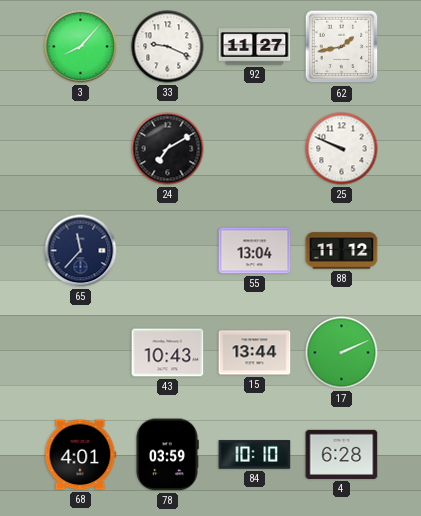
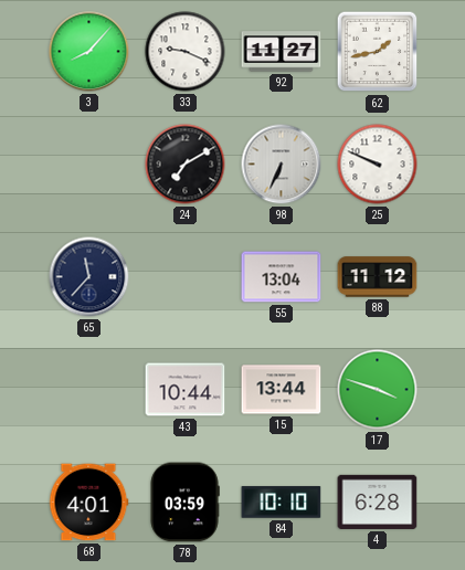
98: none -> 6:34 (282, 165)
43: 10:43 -> 10:44 (186, 390)
17: 2:11 -> 3:48 (378, 390)
